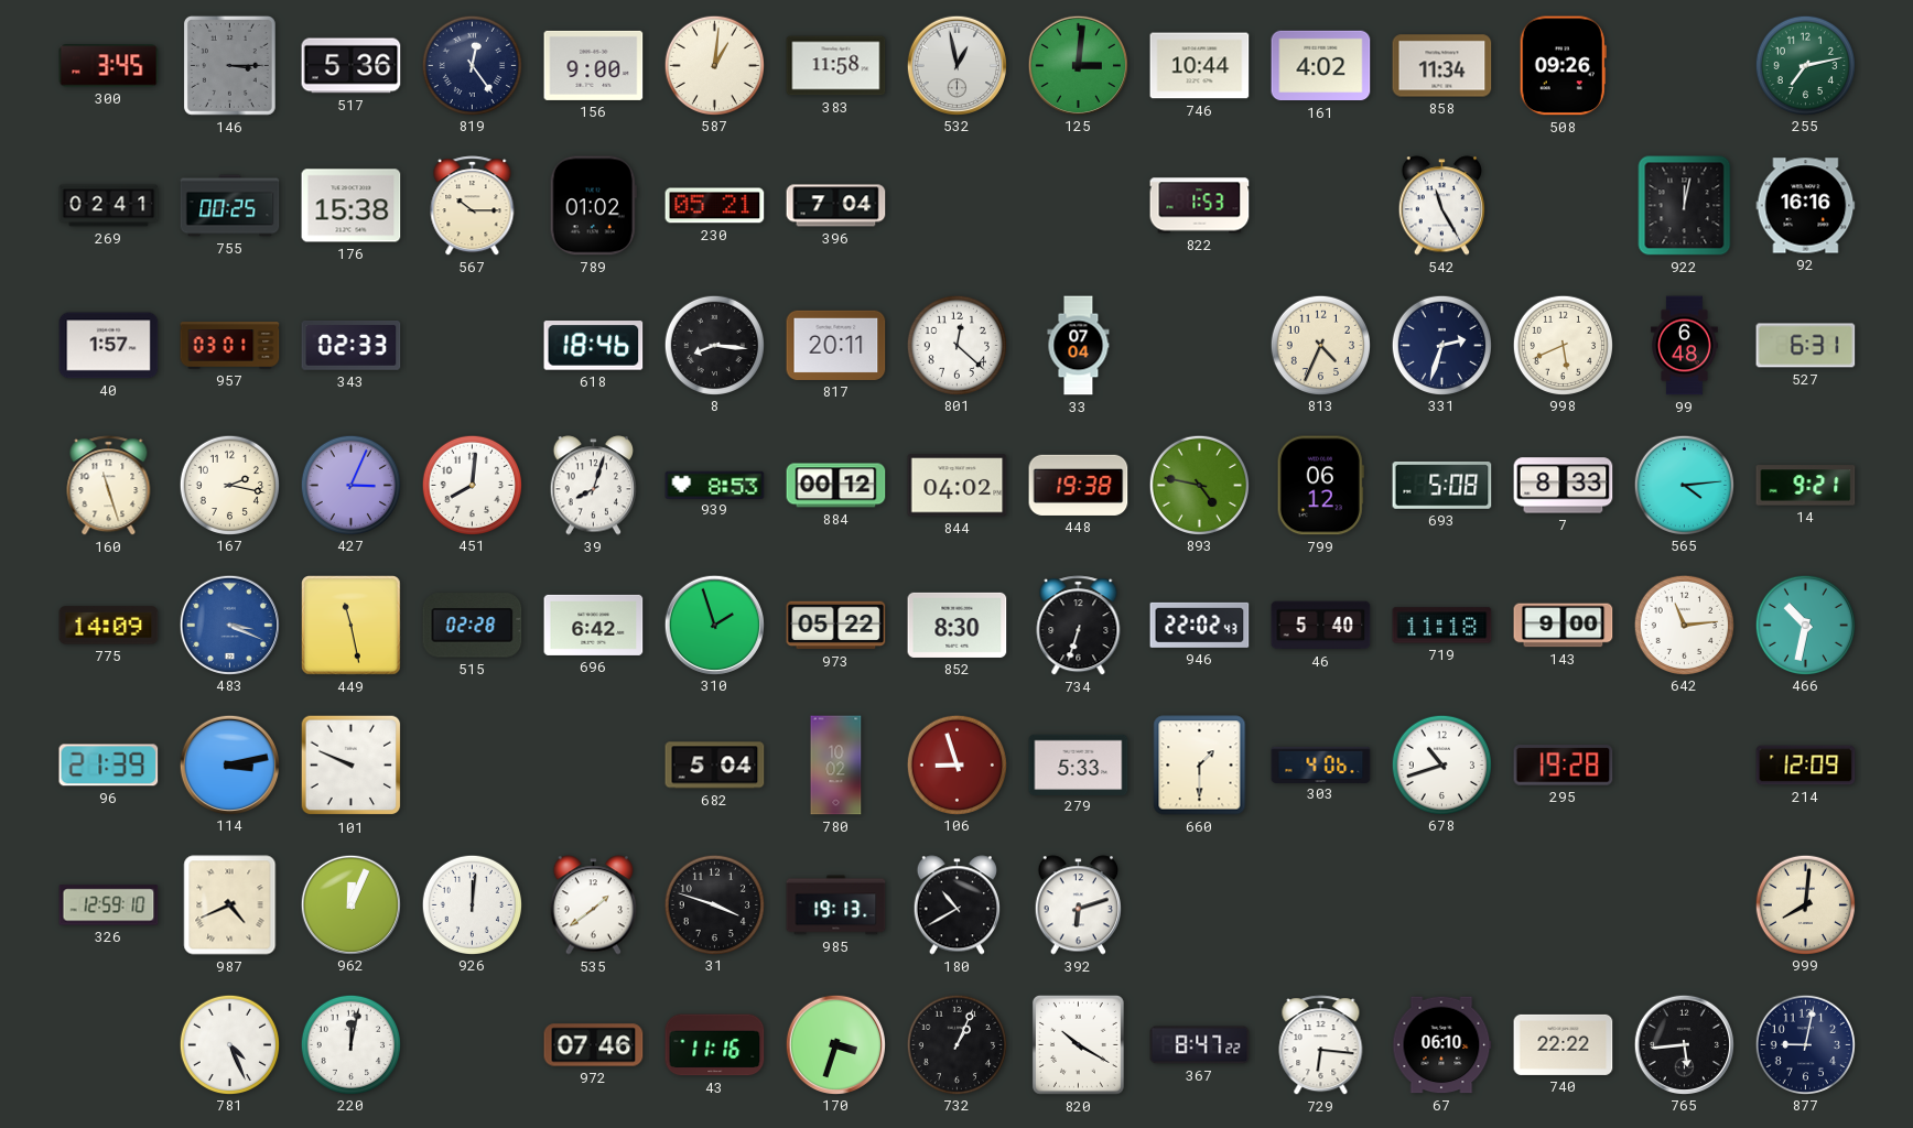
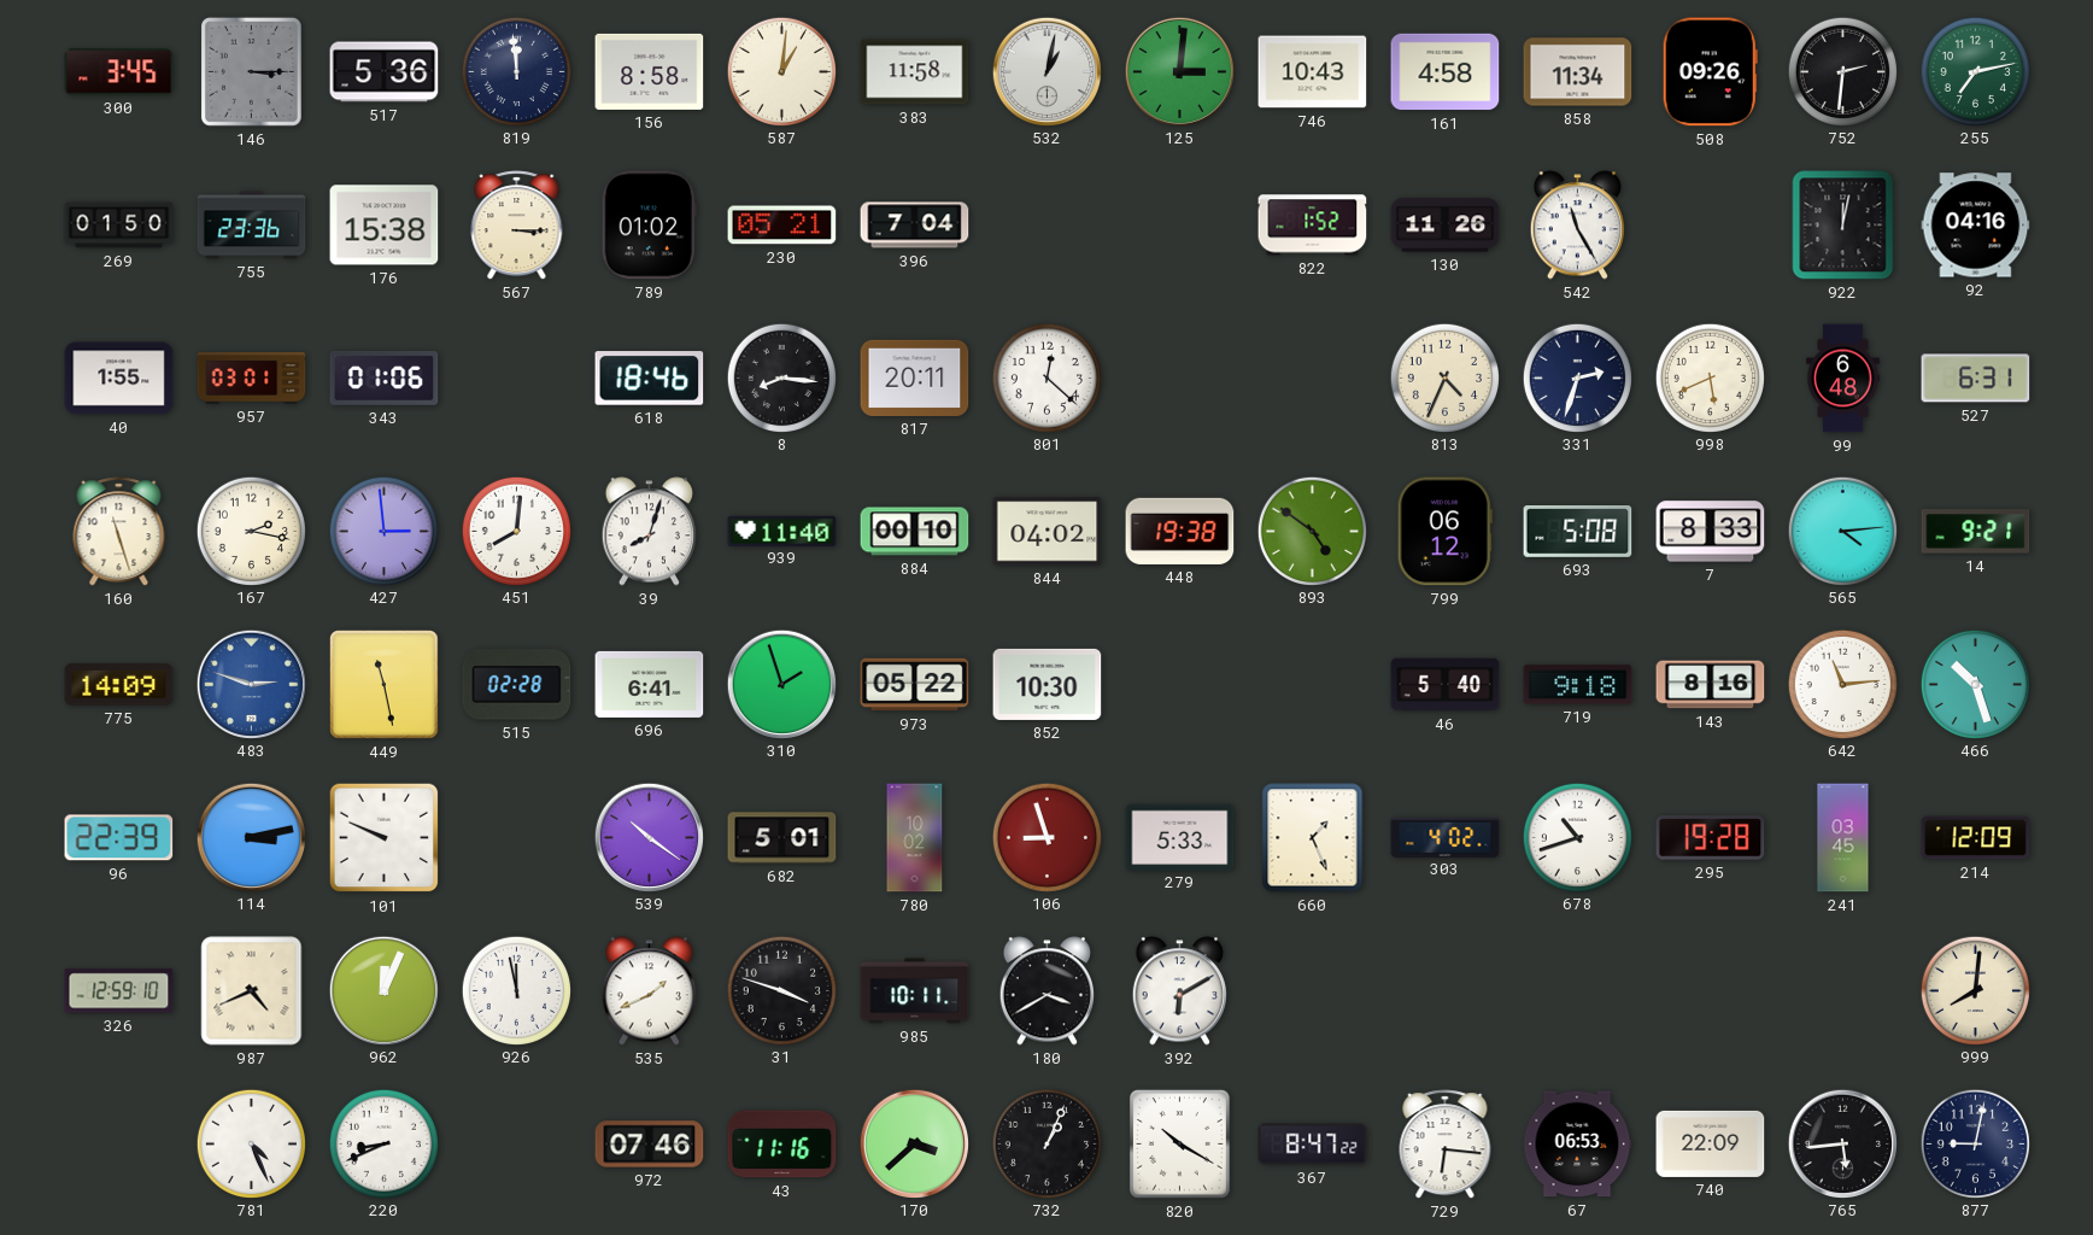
819: 12:24 -> 11:59 (516, 71)
156: 9:00 -> 8:58 (650, 71)
532: 12:58 -> 1:02 (1046, 71)
746: 10:44 -> 10:43 (1313, 72)
161: 4:02 -> 4:58 (1446, 72)
752: none -> 2:31 (1842, 71)
269: 02:41 -> 01:50 (119, 226)
755: 00:25 -> 23:36 (252, 226)
567: 10:15 -> 3:15 (517, 226)
822: 1:53 -> 1:52 (1313, 226)
130: none -> 11:26 (1446, 226)
92: 16:16 -> 04:16 (1976, 226)
40: 1:57 -> 1:55 (119, 379)
343: 02:33 -> 01:06 (385, 379)
33: 07:04 -> none (1079, 346)
427: 3:04 -> 2:59 (383, 531)
939: 8:53 -> 11:40 (782, 531)
884: 00:12 -> 00:10 (915, 532)
893: 4:47 -> 4:51 (1312, 531)
483: 3:19 -> 2:48 (251, 684)
696: 6:42 -> 6:41 (650, 684)
852: 8:30 -> 10:30 (1048, 684)
734: 6:33 -> none (1079, 626)
946: 22:02 -> none (1200, 625)
719: 11:18 -> 9:18 (1578, 685)
143: 9:00 -> 8:16 (1711, 685)
466: 10:32 -> 10:27 (1975, 684)
96: 21:39 -> 22:39 (119, 838)
539: none -> 10:21 (649, 837)
682: 5:04 -> 5:01 (782, 838)
660: 1:30 -> 1:26 (1313, 838)
303: 4:06 -> 4:02 (1446, 837)
241: none -> 03:45 (1843, 838)
926: 12:01 -> 11:58 (516, 990)
535: 1:39 -> 1:41 (649, 991)
985: 19:13 -> 10:11 (915, 991)
180: 10:40 -> 3:40 (1046, 991)
392: 6:12 -> 6:10 (1179, 991)
220: 12:02 -> 8:41 (383, 1143)
170: 3:33 -> 3:38 (914, 1143)
67: 06:10 -> 06:53 (1578, 1145)
740: 22:22 -> 22:09 (1711, 1143)
